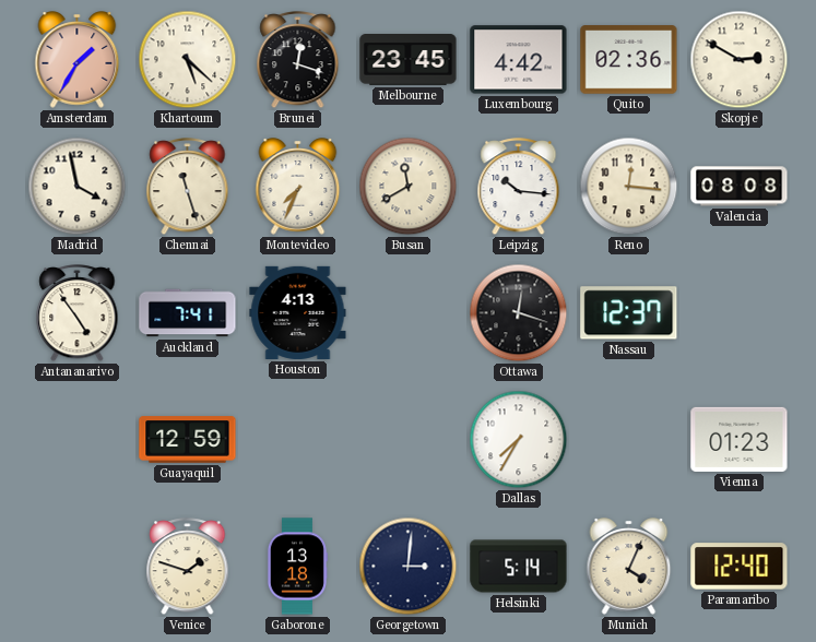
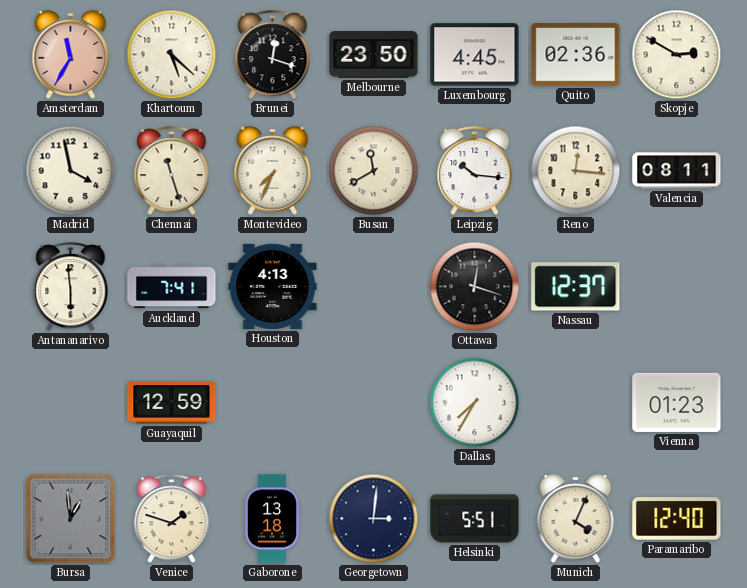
Amsterdam: 1:35 -> 11:35 (71, 55)
Melbourne: 23:45 -> 23:50 (374, 55)
Luxembourg: 4:42 -> 4:45 (475, 55)
Valencia: 08:08 -> 08:11 (677, 171)
Antananarivo: 4:54 -> 5:59 (71, 287)
Bursa: none -> 12:59 (71, 519)
Helsinki: 5:14 -> 5:51 (475, 519)
